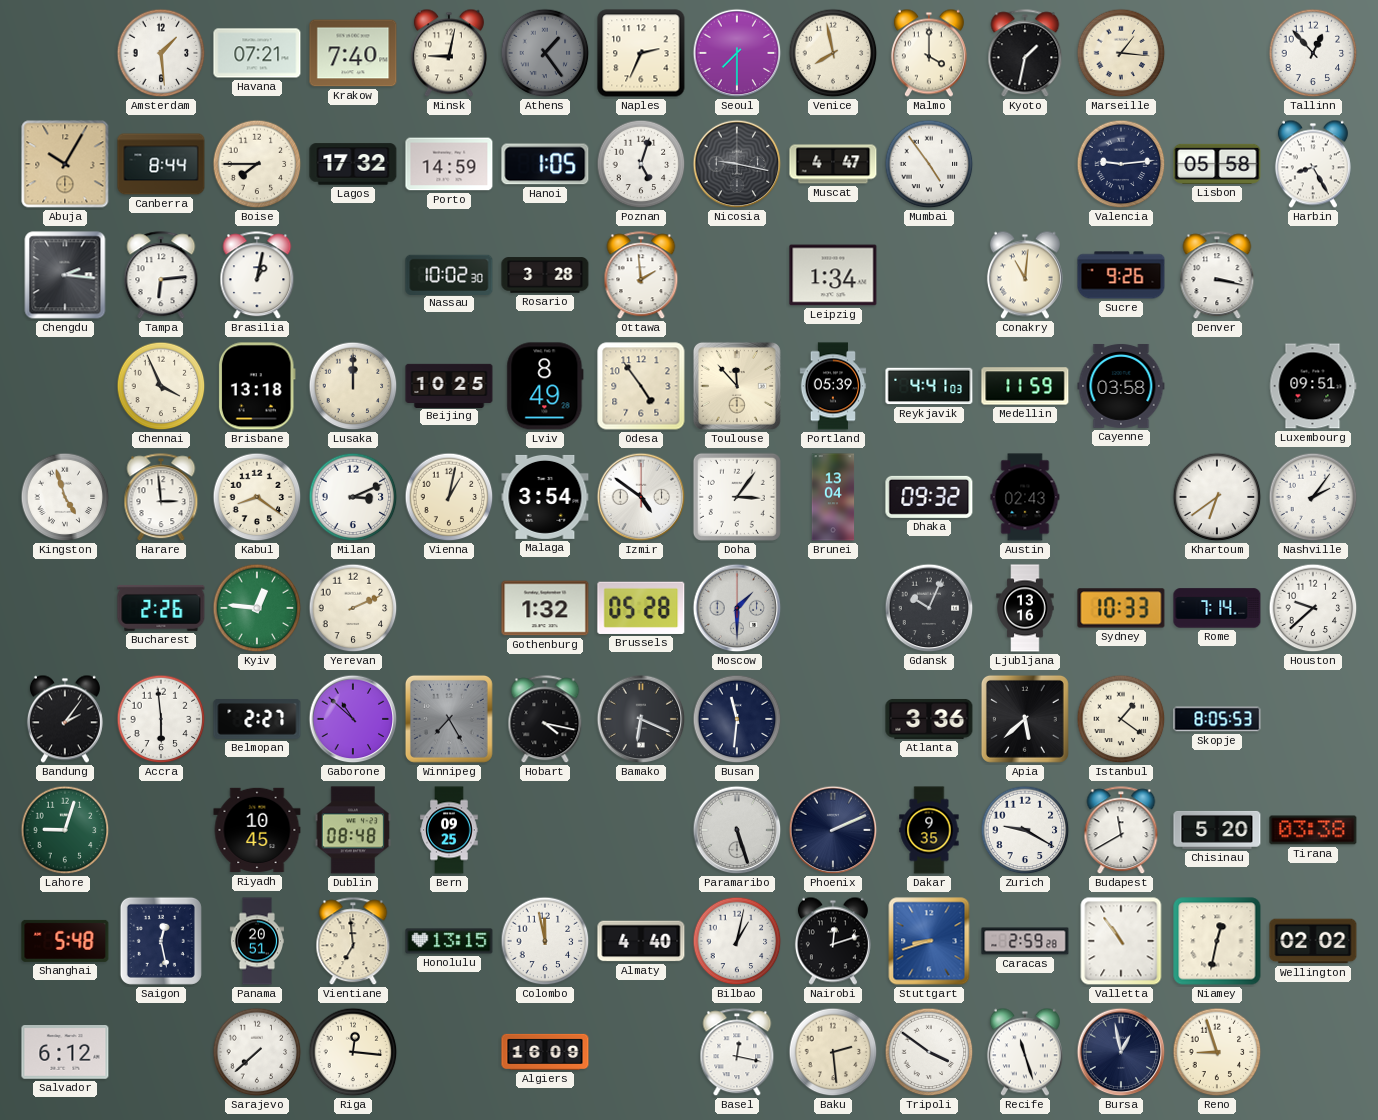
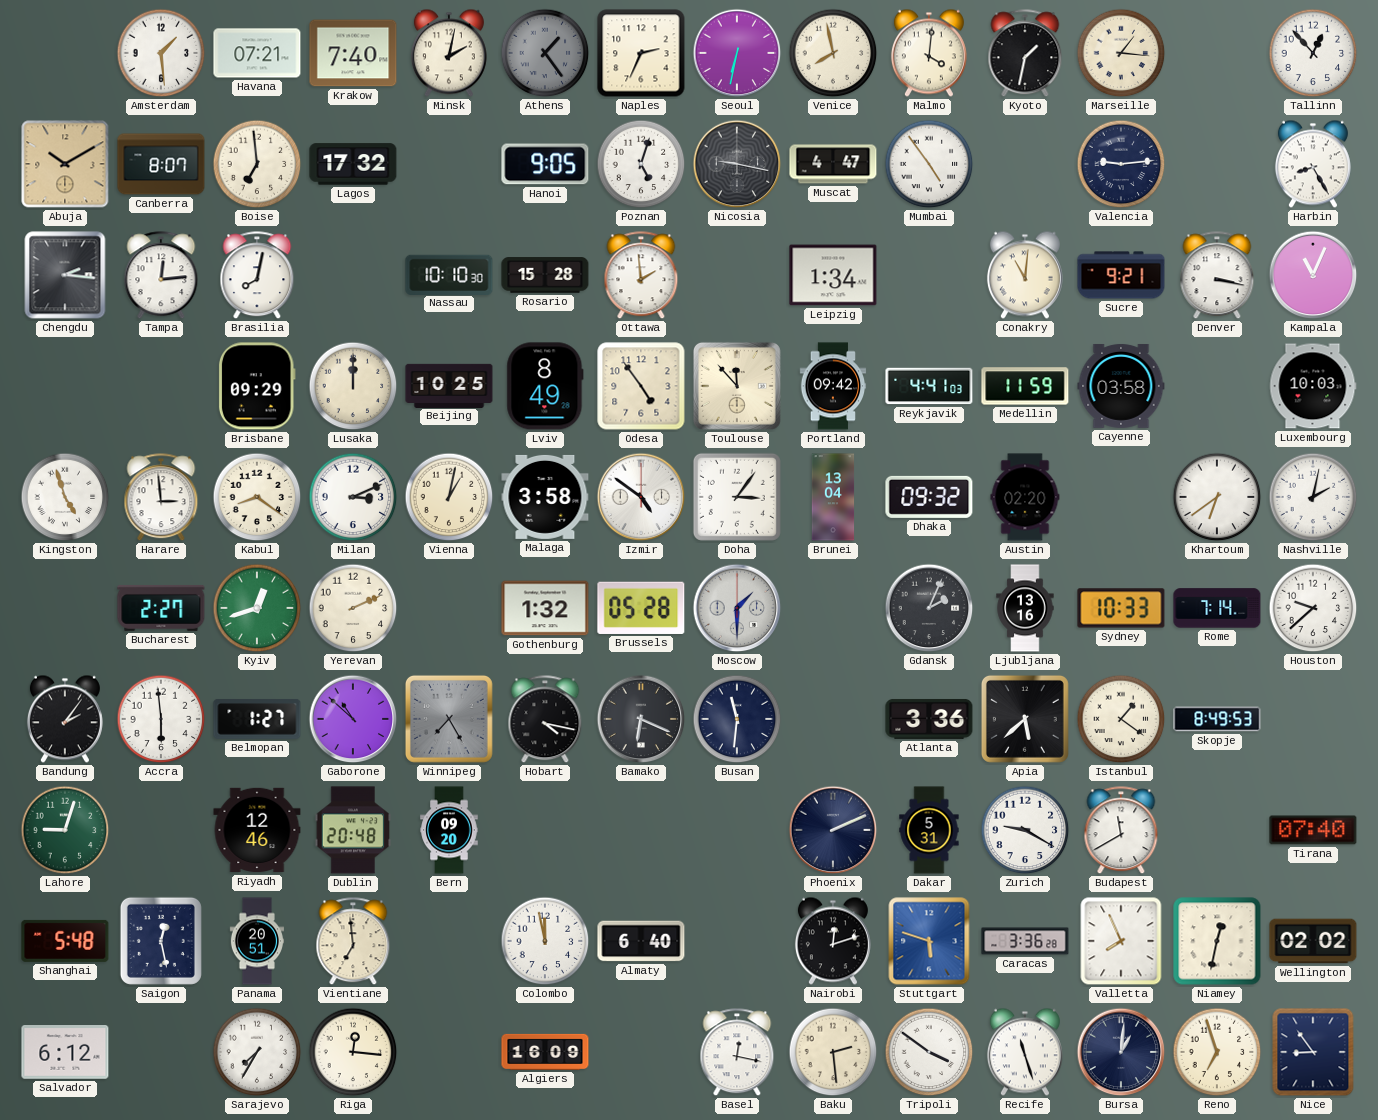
Minsk: 9:02 -> 2:02 (449, 53)
Seoul: 7:30 -> 6:32 (737, 53)
Malmo: 4:00 -> 4:01 (929, 53)
Abuja: 10:05 -> 10:10 (65, 164)
Canberra: 8:44 -> 8:07 (161, 164)
Boise: 7:45 -> 6:59 (257, 164)
Porto: 14:59 -> none (449, 164)
Hanoi: 1:05 -> 9:05 (545, 164)
Lisbon: 05:58 -> none (1217, 164)
Tampa: 6:14 -> 12:14 (161, 276)
Brasilia: 1:02 -> 8:02 (257, 276)
Nassau: 10:02 -> 10:10 (449, 274)
Rosario: 3:28 -> 15:28 (545, 275)
Sucre: 9:26 -> 9:21 (1121, 275)
Kampala: none -> 11:04 (1313, 275)
Chennai: 3:56 -> none (161, 386)
Brisbane: 13:18 -> 09:29 (257, 386)
Portland: 05:39 -> 09:42 (833, 386)
Luxembourg: 09:51 -> 10:03 (1313, 386)
Malaga: 3:54 -> 3:58 (545, 497)
Austin: 02:43 -> 02:20 (1025, 497)
Nashville: 2:06 -> 2:02 (1313, 497)
Bucharest: 2:26 -> 2:27 (161, 608)
Kyiv: 12:46 -> 12:42 (257, 608)
Gdansk: 10:04 -> 2:04 (929, 608)
Belmopan: 2:27 -> 1:27 (257, 719)
Skopje: 8:05 -> 8:49 (1217, 719)
Riyadh: 10:45 -> 12:46 (257, 830)
Dublin: 08:48 -> 20:48 (353, 830)
Bern: 09:25 -> 09:20 (449, 830)
Paramaribo: 5:27 -> none (737, 830)
Dakar: 9:35 -> 5:31 (929, 830)
Chisinau: 5:20 -> none (1217, 830)
Tirana: 03:38 -> 07:40 (1313, 830)
Honolulu: 13:15 -> none (449, 941)
Almaty: 4:40 -> 6:40 (641, 941)
Bilbao: 1:02 -> none (737, 941)
Stuttgart: 8:42 -> 5:48 (929, 941)
Caracas: 2:59 -> 3:36 (1025, 941)
Valletta: 10:54 -> 7:56 (1121, 941)
Sarajevo: 7:38 -> 7:35 (257, 1052)
Bursa: 12:58 -> 1:01 (1121, 1052)
Reno: 8:57 -> 6:57 (1217, 1052)
Nice: none -> 8:54 (1313, 1052)
